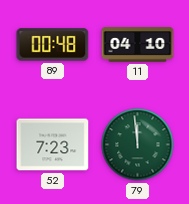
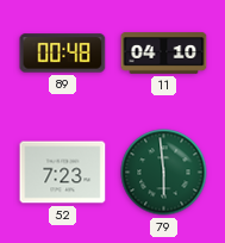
79: 11:59 -> 5:59 (164, 173)
